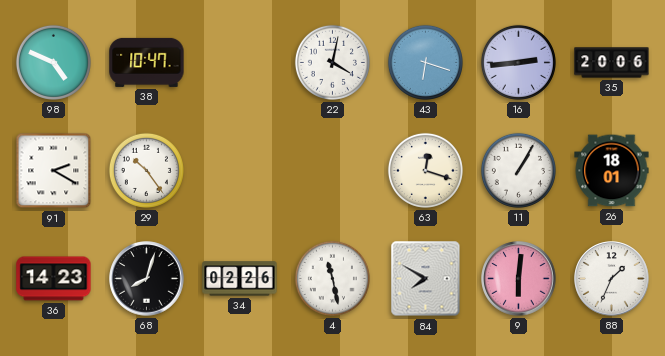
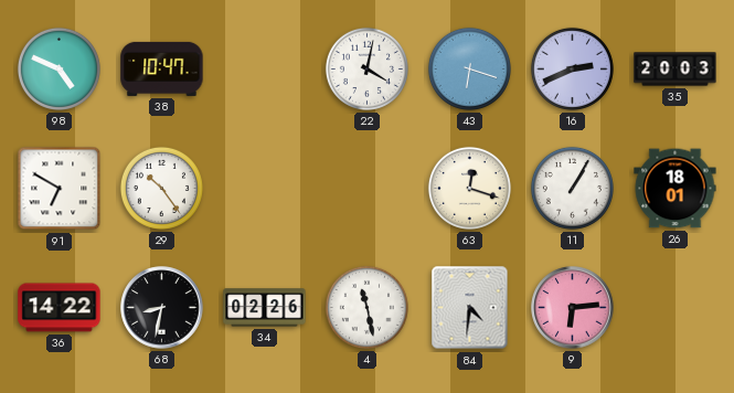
16: 2:44 -> 2:41 (572, 68)
35: 20:06 -> 20:03 (676, 70)
91: 2:20 -> 6:50 (60, 189)
36: 14:23 -> 14:22 (60, 308)
68: 8:03 -> 8:32 (162, 308)
84: 7:50 -> 4:31 (470, 308)
9: 6:01 -> 6:14 (573, 308)
88: 1:34 -> none (612, 279)
